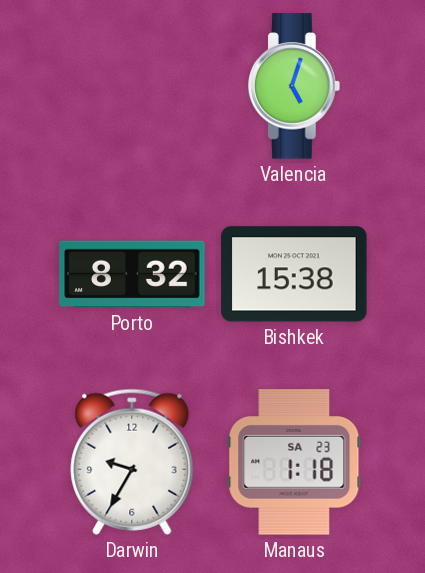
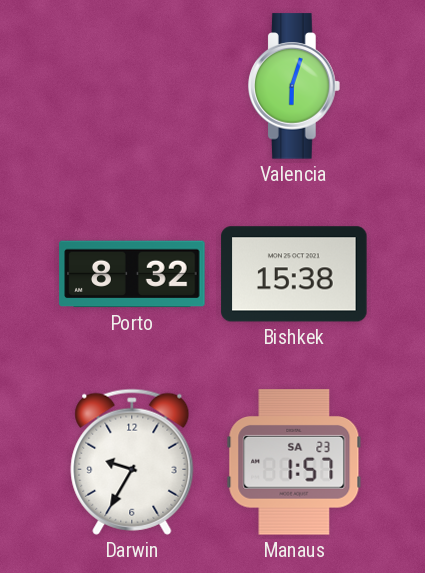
Valencia: 5:03 -> 6:03 (295, 86)
Manaus: 1:18 -> 1:57 (294, 462)
